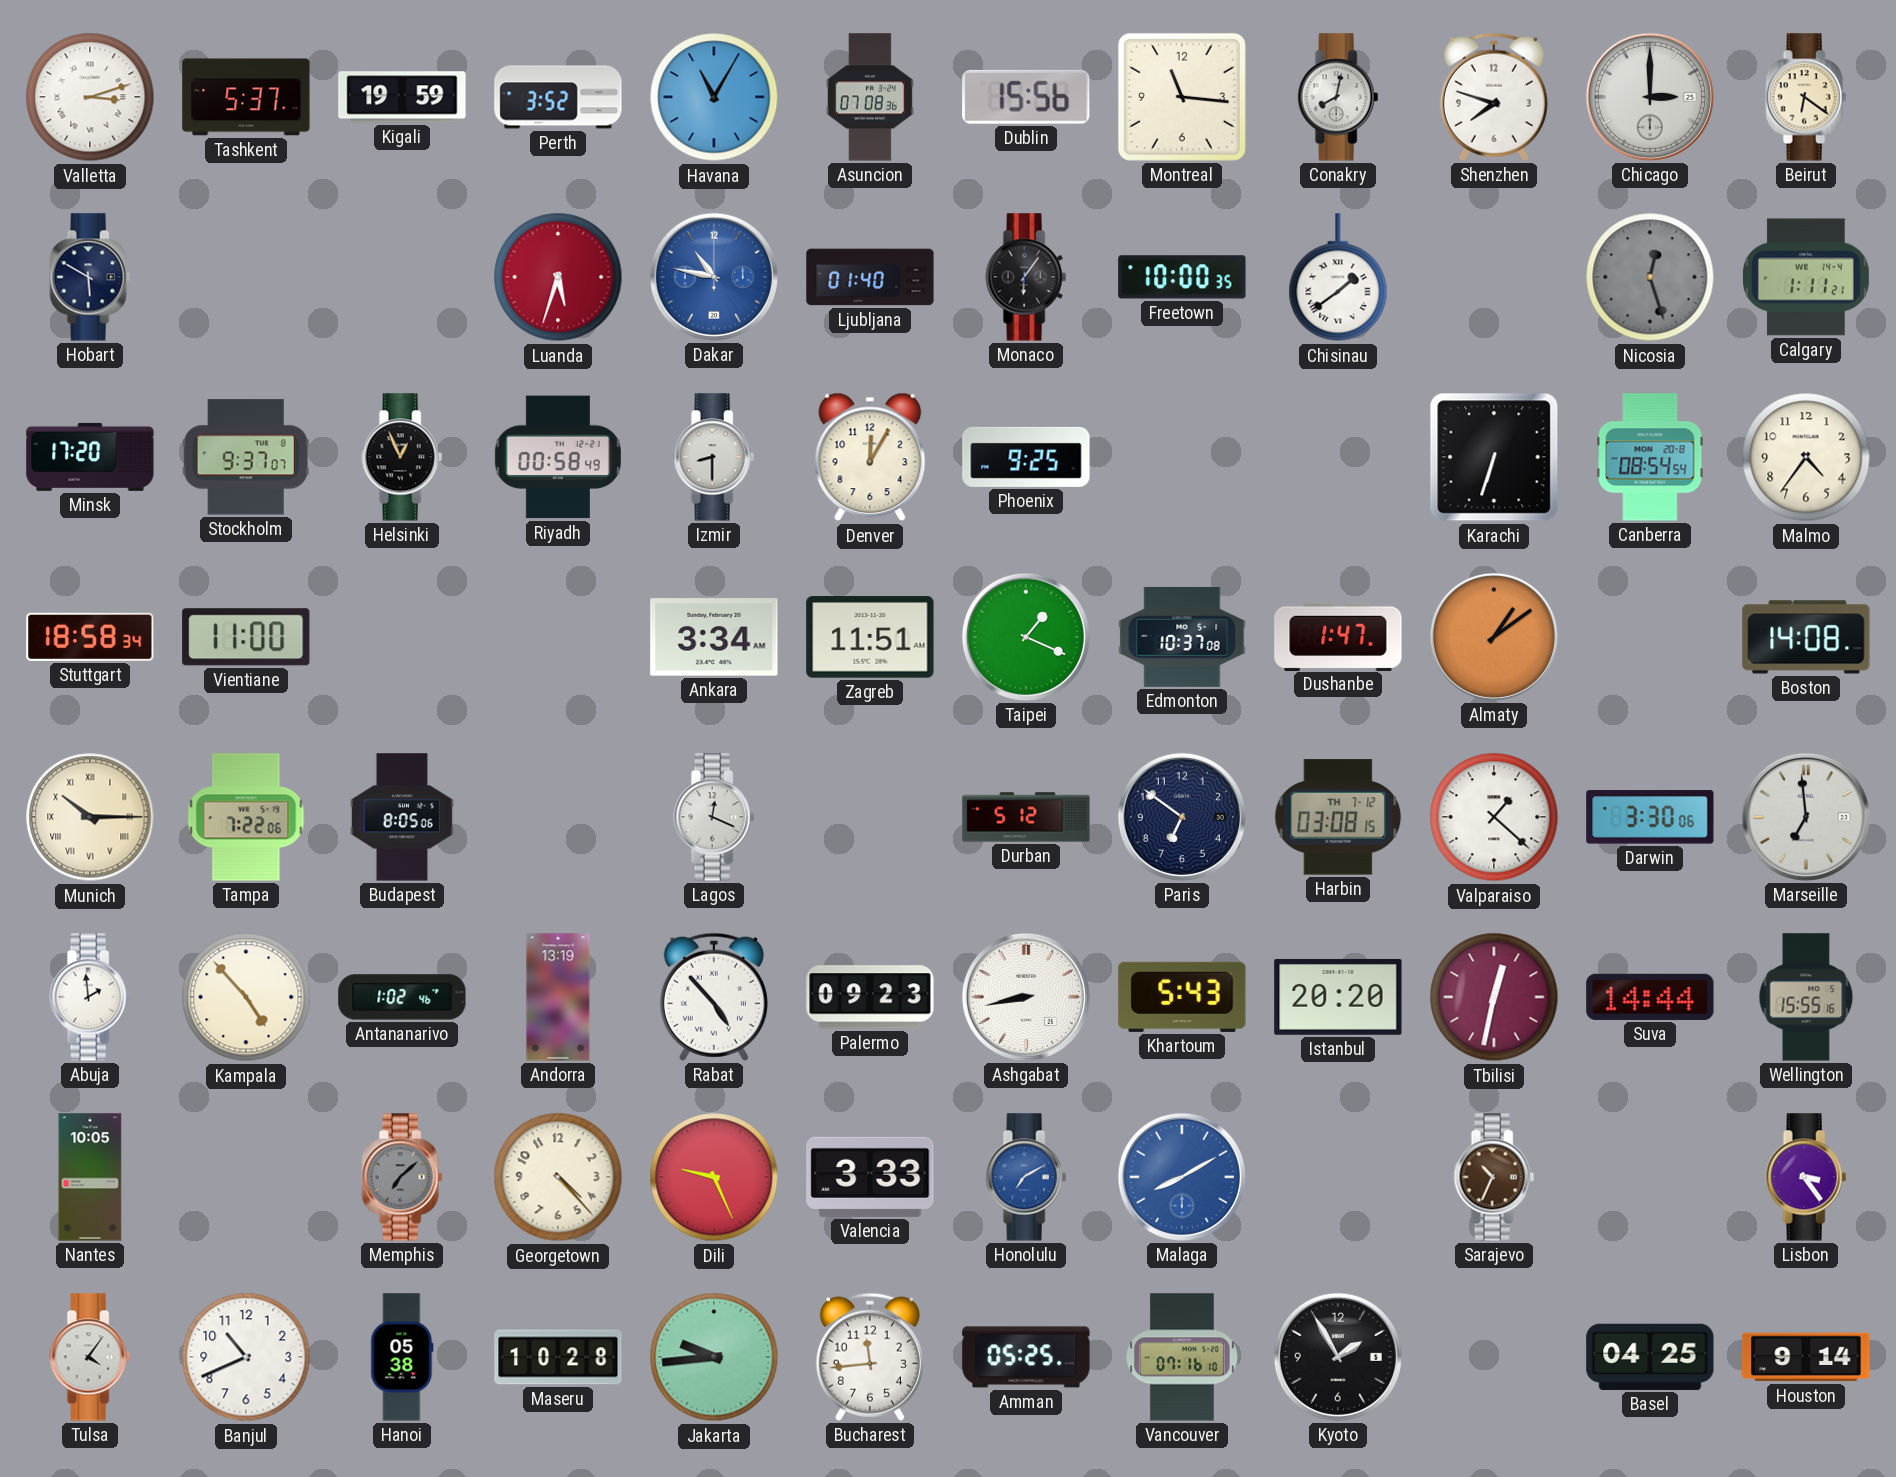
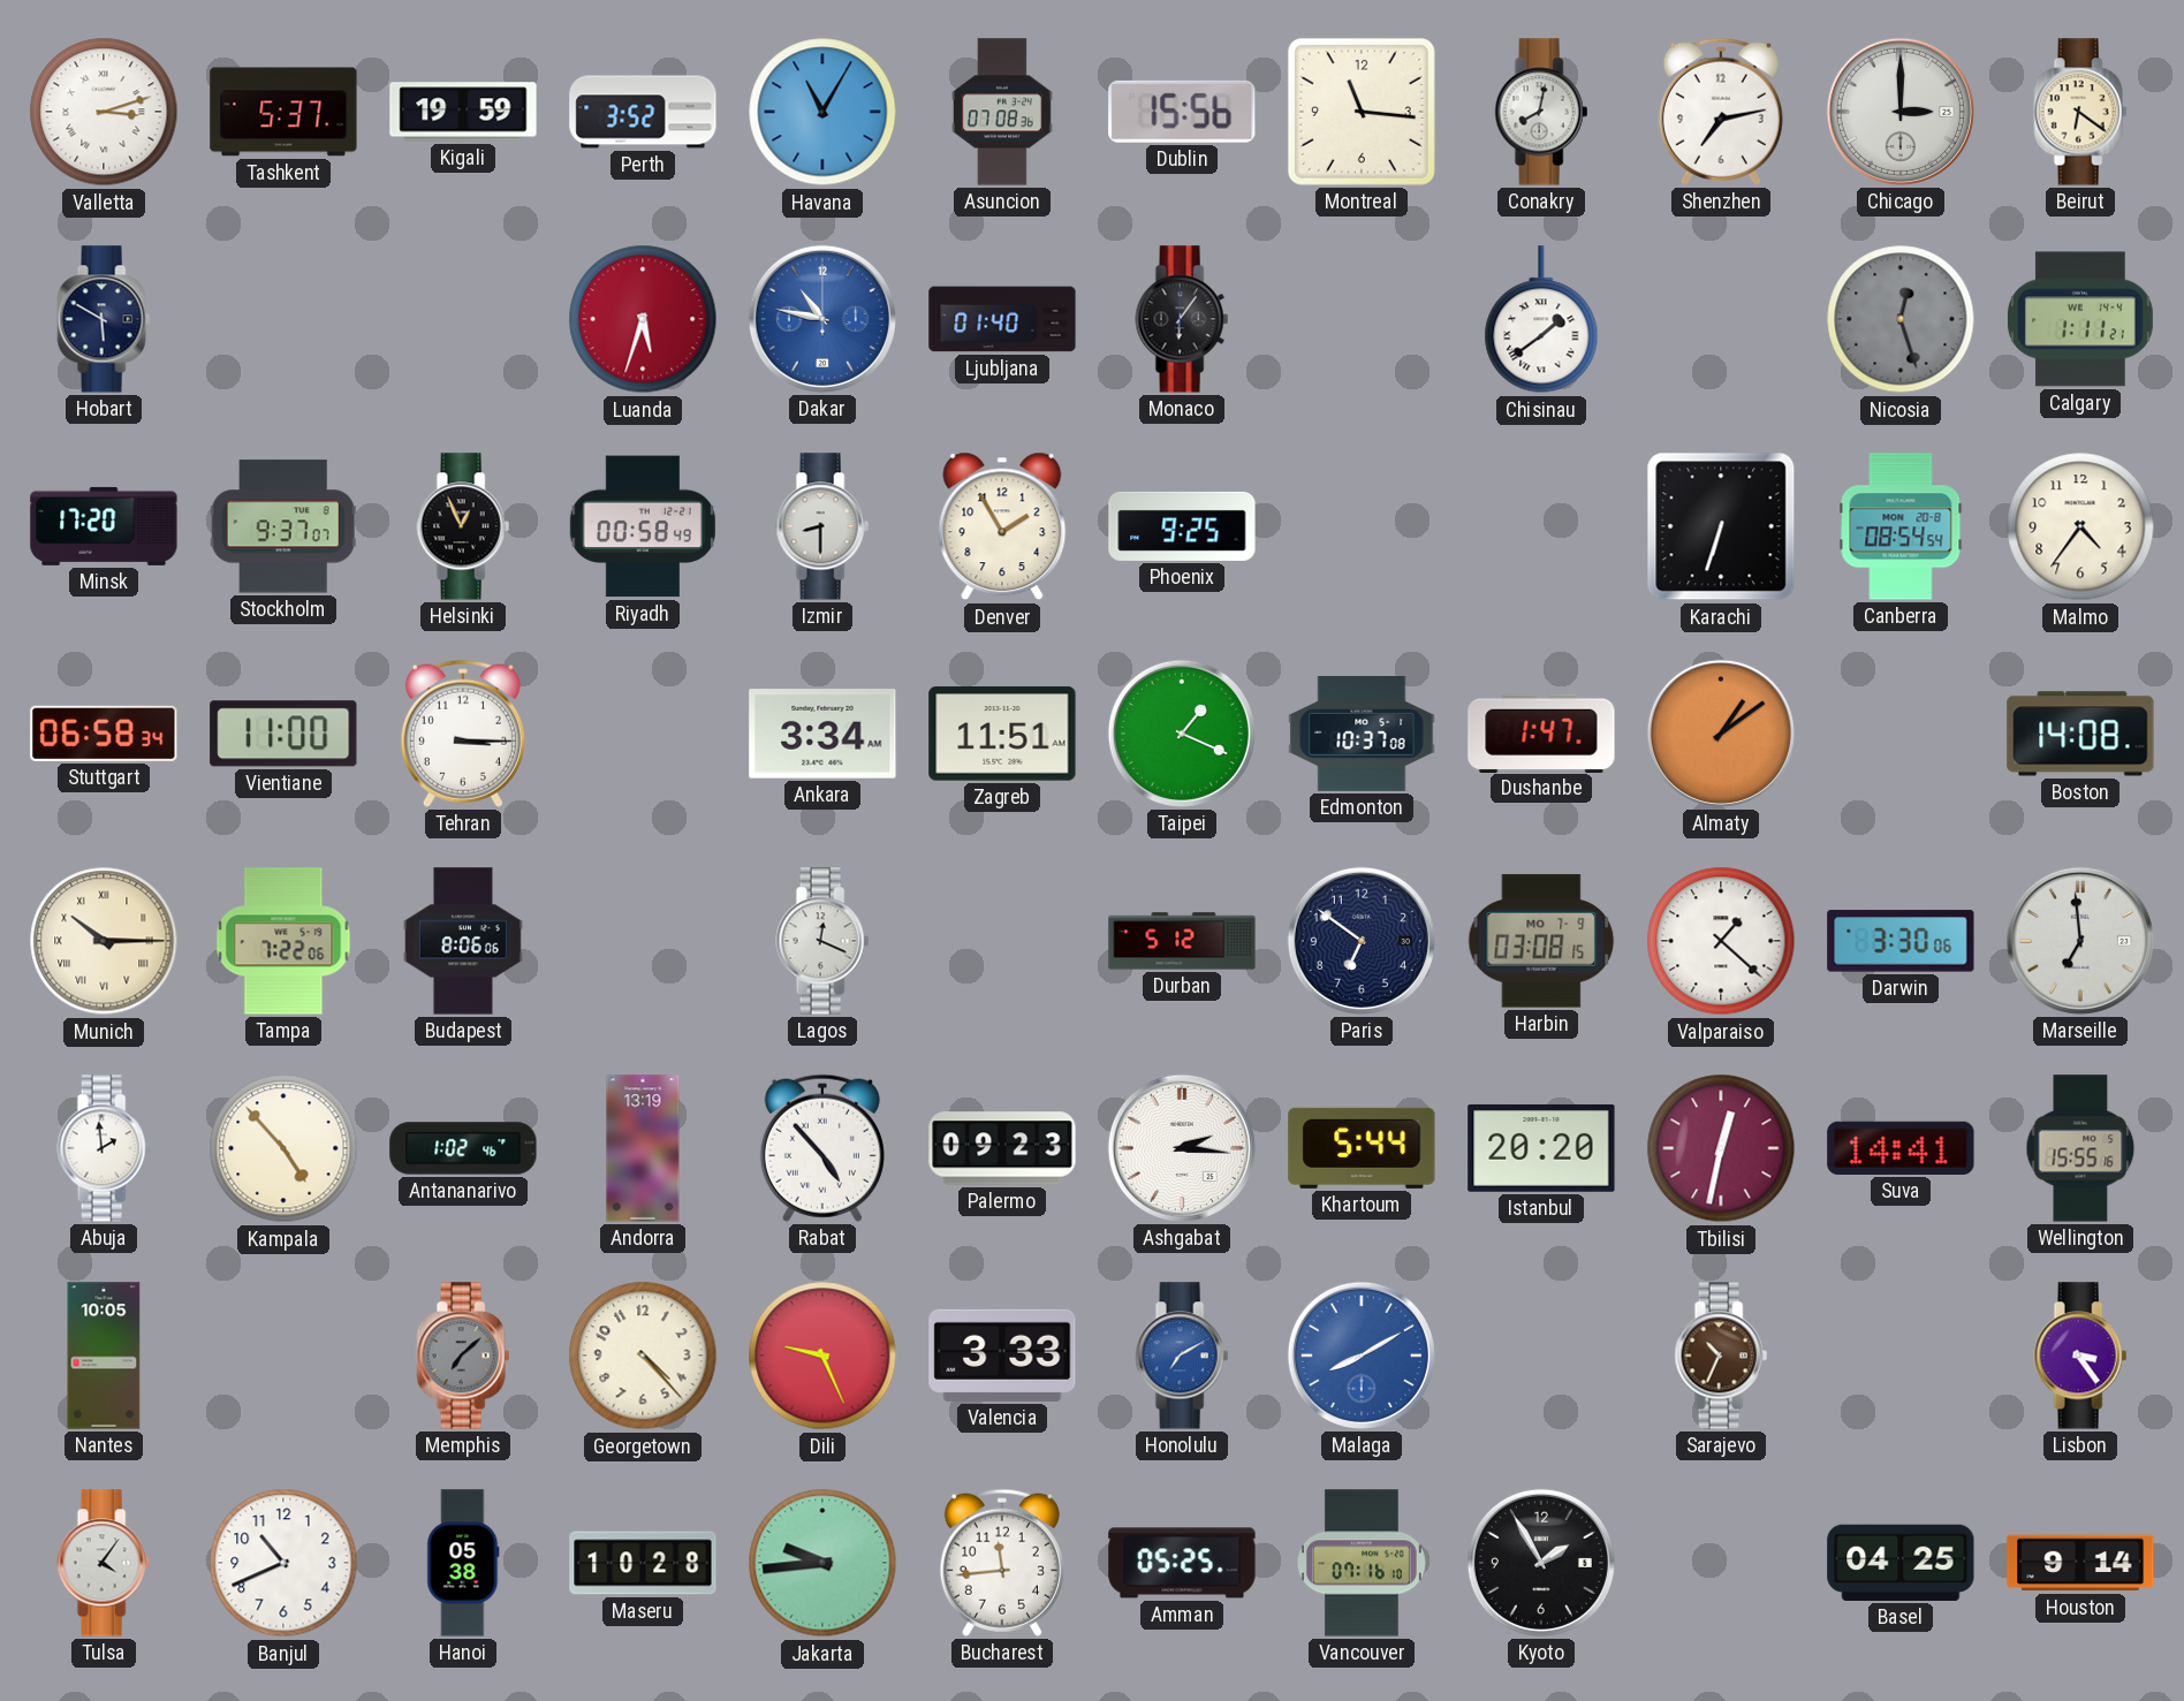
Shenzhen: 7:48 -> 7:13 (1721, 112)
Freetown: 10:00 -> none (1182, 277)
Denver: 12:05 -> 1:55 (1002, 526)
Stuttgart: 18:58 -> 06:58 (104, 734)
Tehran: none -> 3:15 (463, 734)
Budapest: 8:05 -> 8:06 (463, 941)
Harbin date: TH 7-12 -> MO 7-9 (1541, 941)
Ashgabat: 8:43 -> 2:16 (1182, 1148)
Khartoum: 5:43 -> 5:44 (1362, 1148)
Suva: 14:44 -> 14:41 (1901, 1148)
